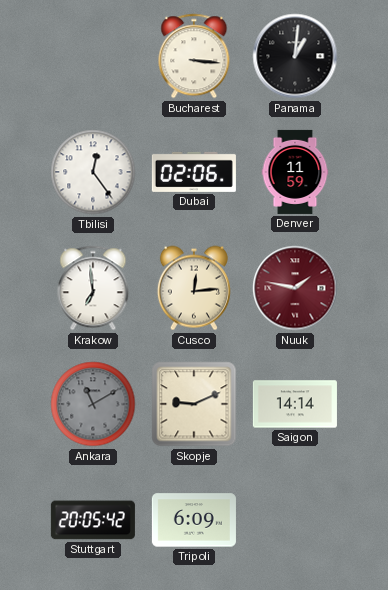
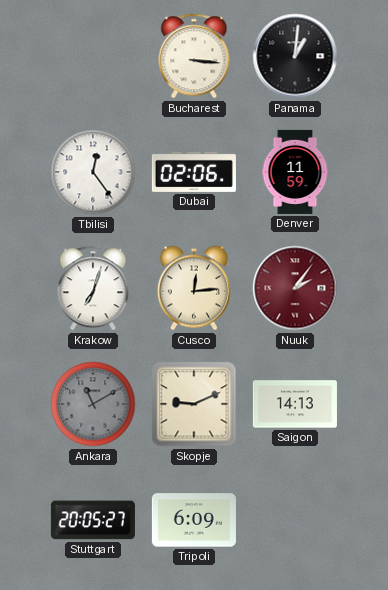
Krakow: 6:59 -> 7:03 (93, 288)
Nuuk: 1:47 -> 2:06 (295, 288)
Saigon: 14:14 -> 14:13 (295, 404)
Stuttgart: 20:05:42 -> 20:05:27 (93, 520)
